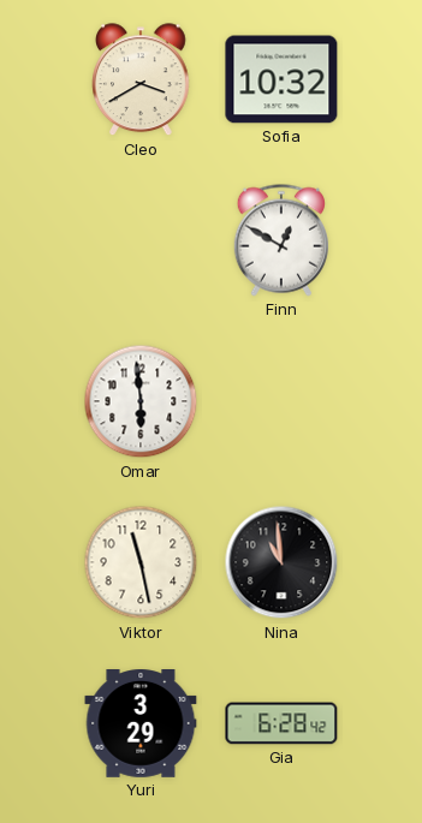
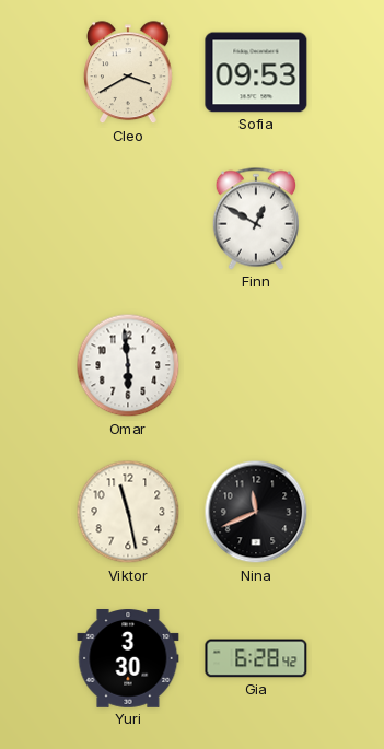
Sofia: 10:32 -> 09:53 (256, 72)
Nina: 10:59 -> 11:41 (256, 512)
Yuri: 3:29 -> 3:30 (128, 659)
